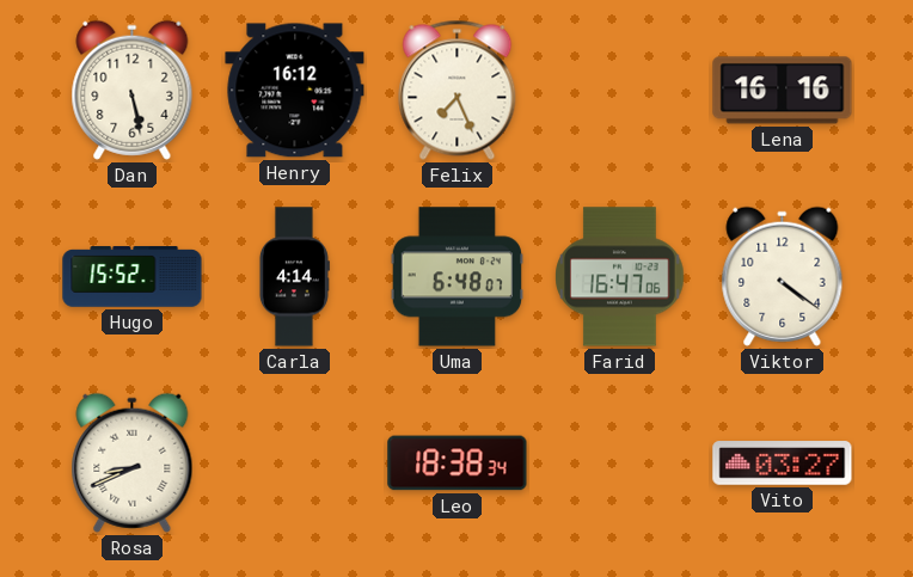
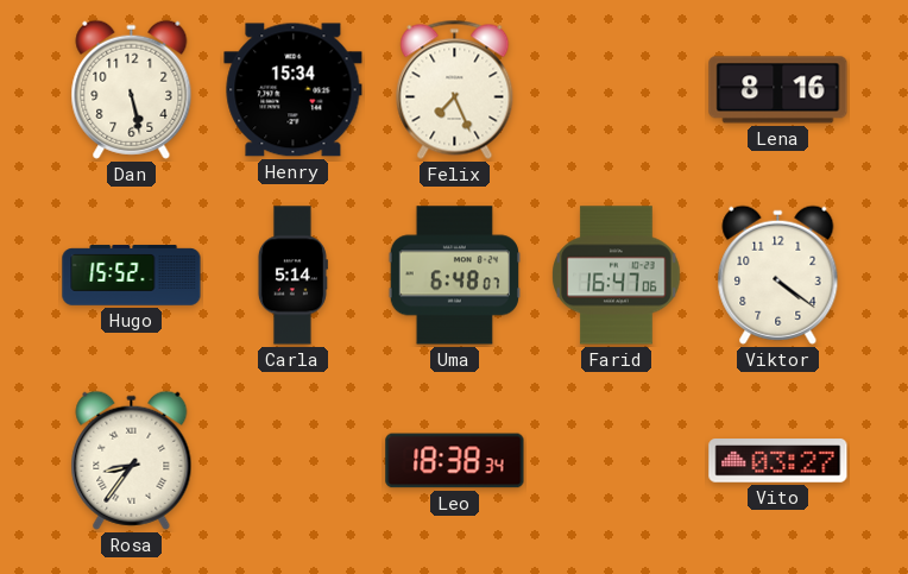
Henry: 16:12 -> 15:34 (294, 90)
Lena: 16:16 -> 8:16 (778, 90)
Carla: 4:14 -> 5:14 (292, 276)
Rosa: 8:41 -> 8:36 (132, 460)
